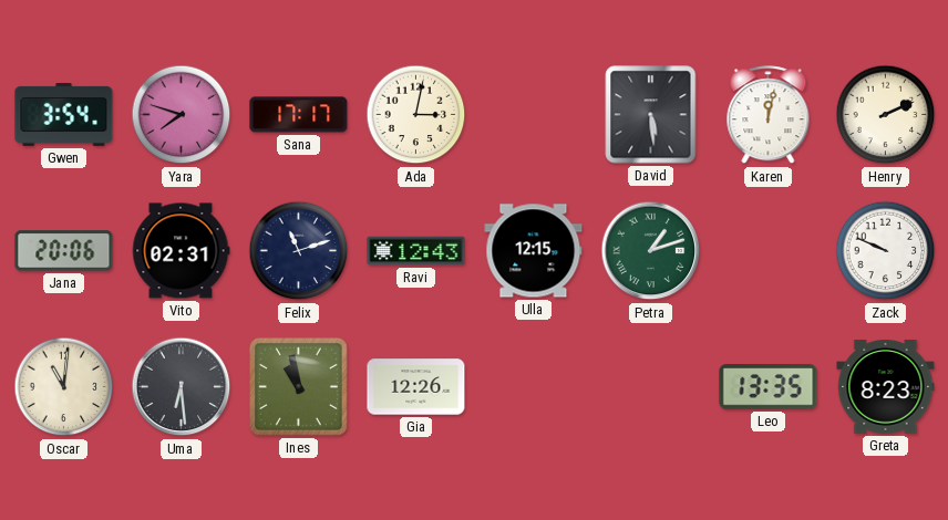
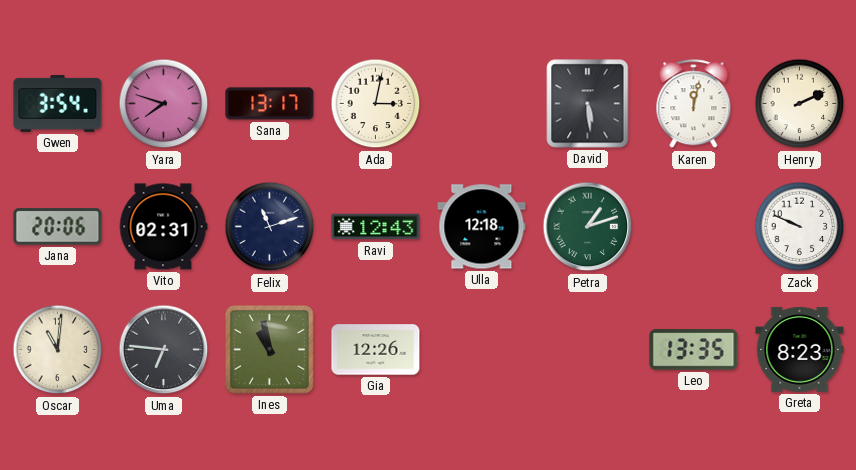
Sana: 17:17 -> 13:17 (270, 104)
Ulla: 12:15 -> 12:18 (482, 227)
Uma: 6:29 -> 6:46 (164, 350)
